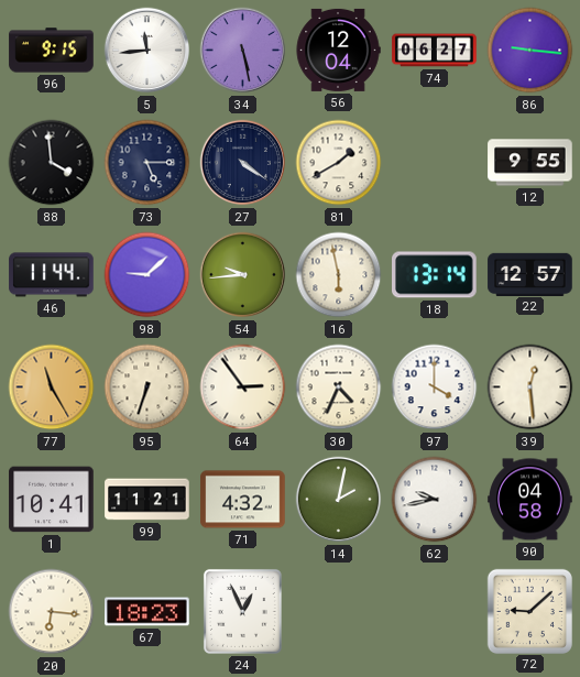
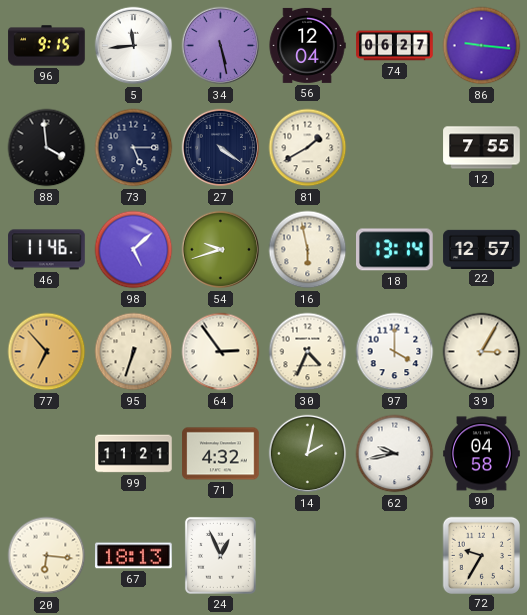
12: 9:55 -> 7:55 (482, 148)
46: 11:44 -> 11:46 (47, 250)
98: 9:08 -> 5:08 (134, 250)
54: 9:44 -> 9:42 (221, 250)
77: 11:25 -> 6:53 (47, 352)
39: 12:29 -> 3:05 (482, 352)
1: 10:41 -> none (52, 500)
67: 18:23 -> 18:13 (134, 556)
72: 9:08 -> 9:35 (481, 555)
